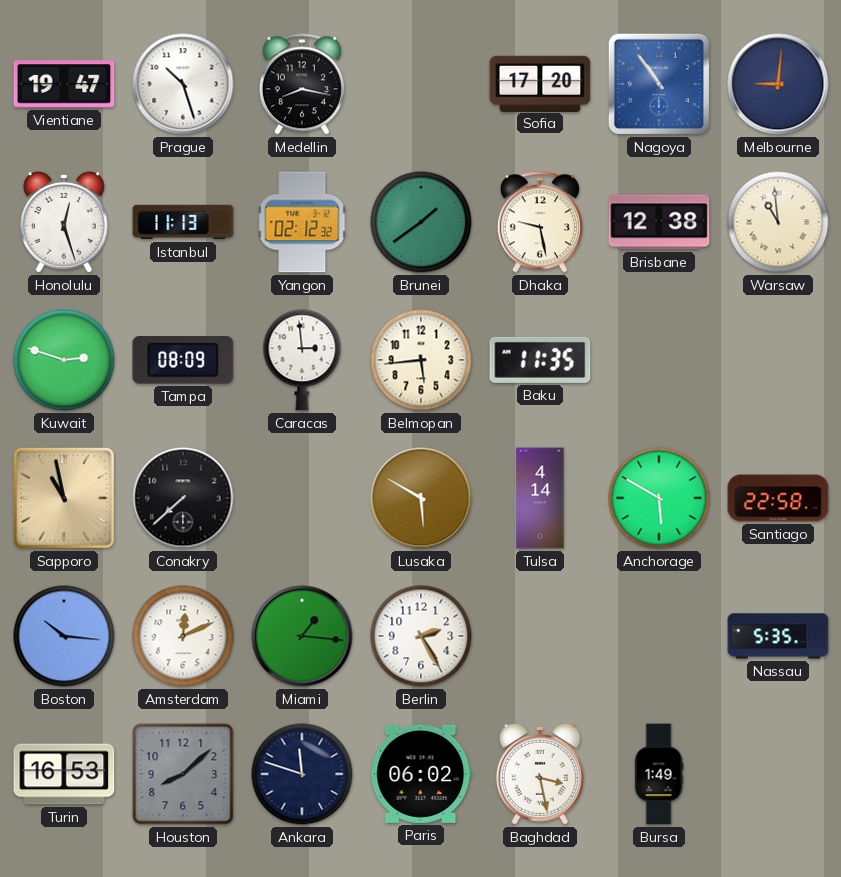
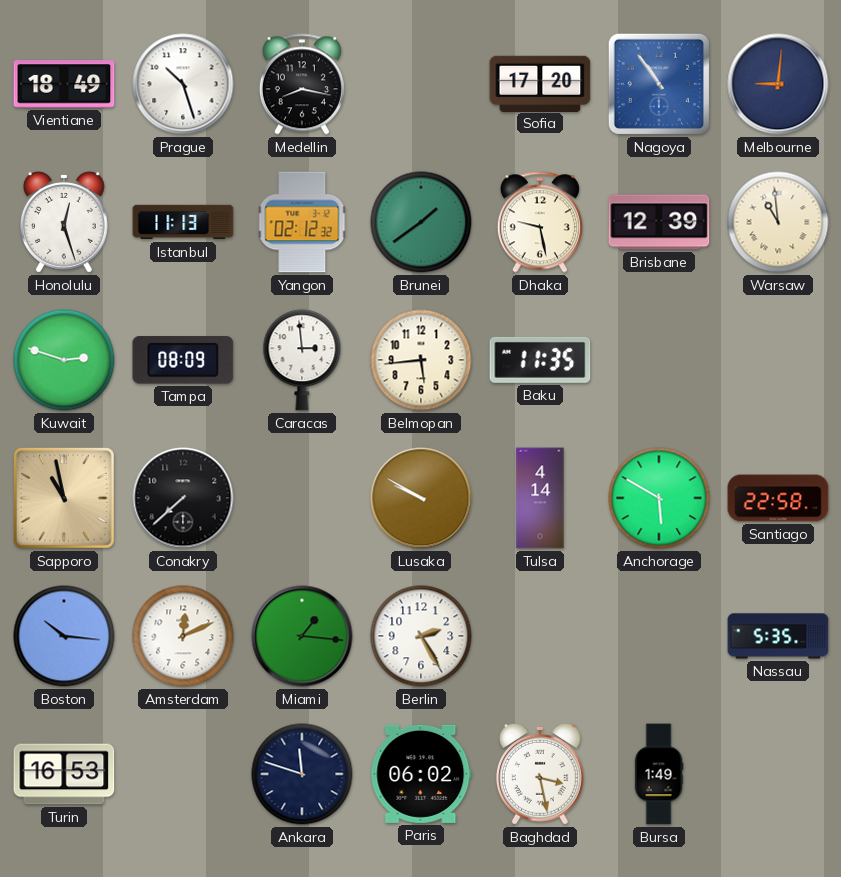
Vientiane: 19:47 -> 18:49 (64, 84)
Brisbane: 12:38 -> 12:39 (659, 222)
Lusaka: 5:50 -> 9:50 (421, 498)
Houston: 8:08 -> none (183, 774)
